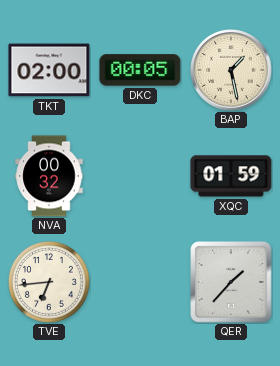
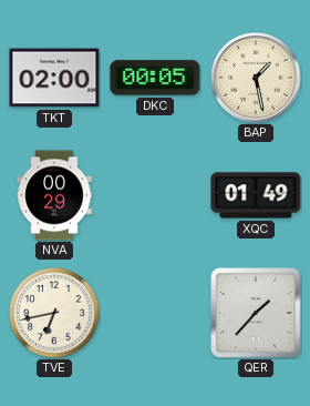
NVA: 00:32 -> 00:29 (54, 195)
XQC: 01:59 -> 01:49 (256, 195)
TVE: 6:44 -> 6:43 (54, 313)
